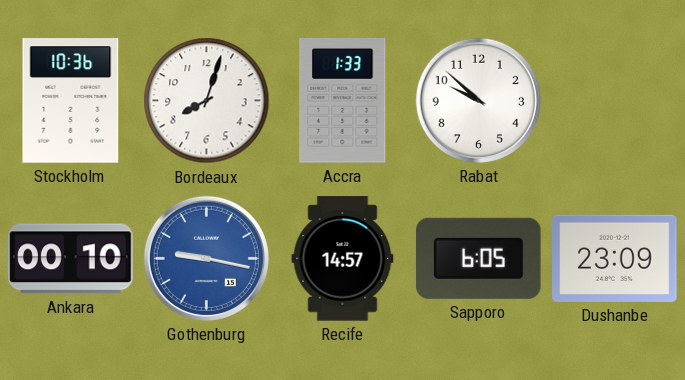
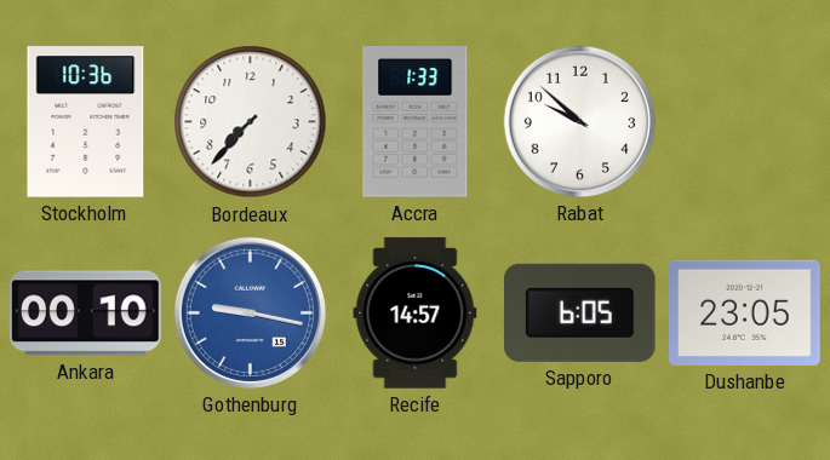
Bordeaux: 8:03 -> 7:37 (251, 122)
Dushanbe: 23:09 -> 23:05 (745, 312)
